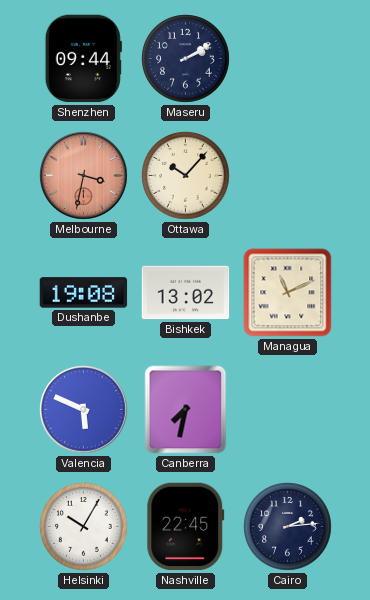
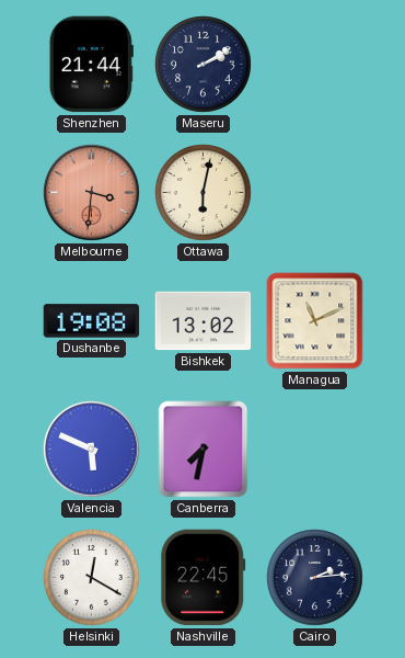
Shenzhen: 09:44 -> 21:44 (91, 65)
Melbourne: 3:32 -> 3:31 (92, 193)
Ottawa: 10:07 -> 6:02 (204, 193)
Helsinki: 10:05 -> 12:20 (92, 578)
